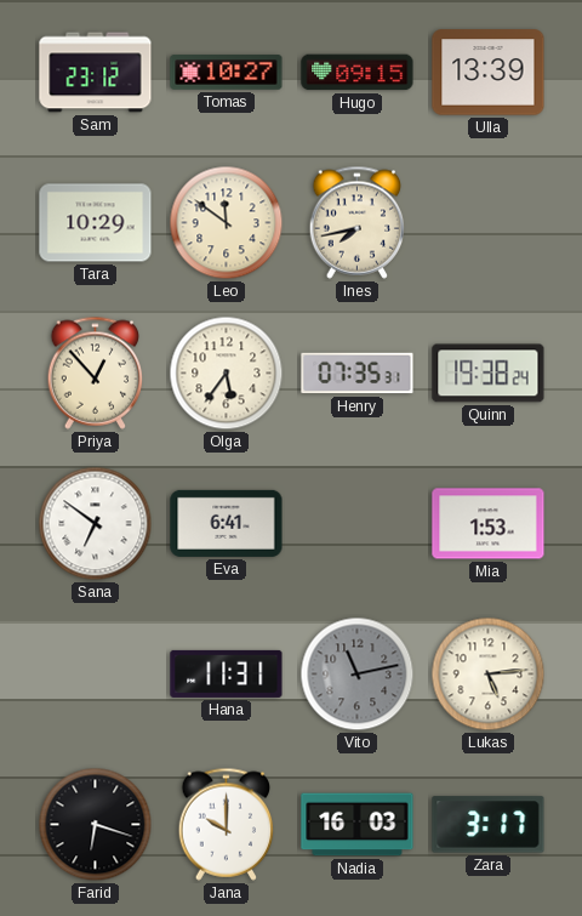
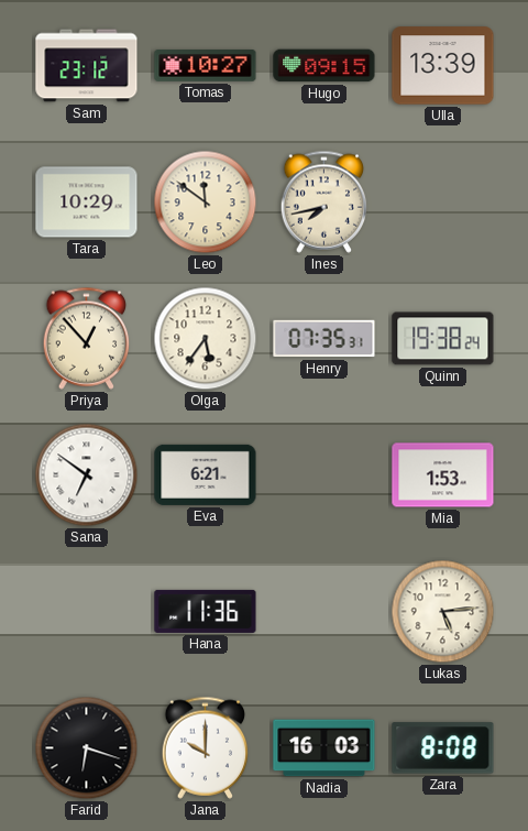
Eva: 6:41 -> 6:21 (206, 474)
Hana: 11:31 -> 11:36 (206, 611)
Vito: 11:13 -> none (358, 675)
Zara: 3:17 -> 8:08 (443, 748)
